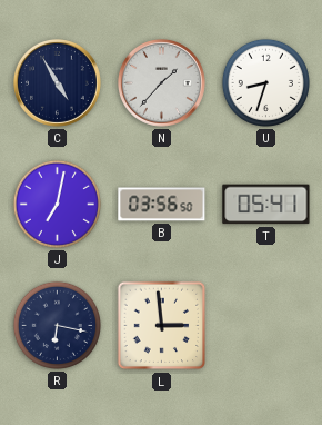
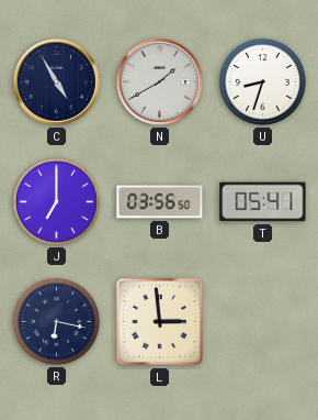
N: 1:37 -> 1:40 (159, 81)
J: 7:02 -> 7:00 (56, 201)
